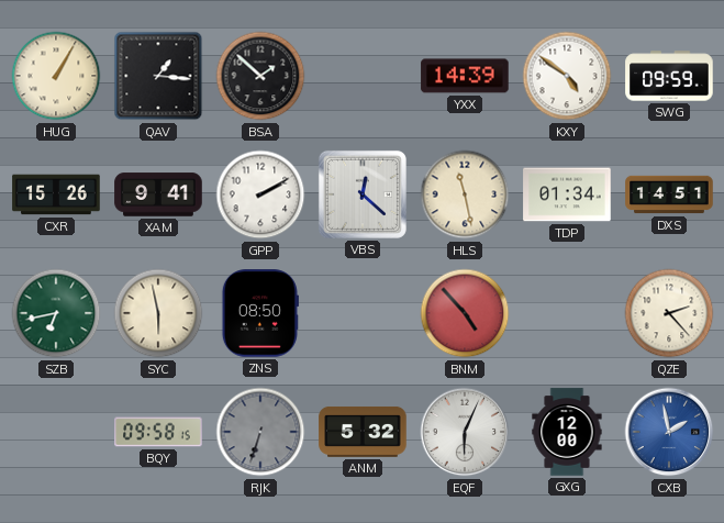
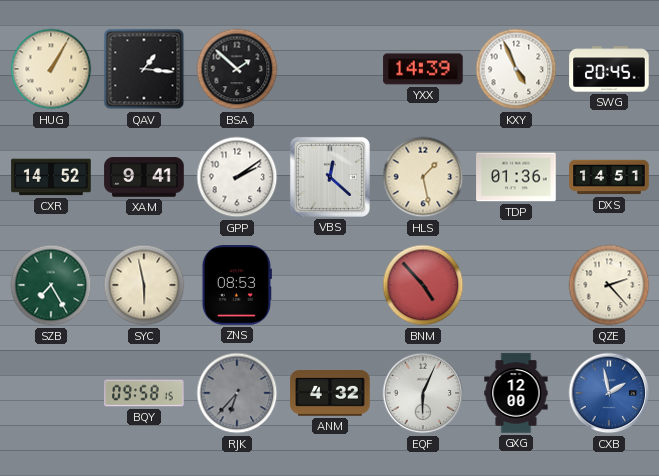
KXY: 4:51 -> 4:56 (516, 69)
SWG: 09:59 -> 20:45 (609, 69)
CXR: 15:26 -> 14:52 (51, 177)
GPP: 2:10 -> 2:09 (237, 177)
HLS: 11:28 -> 1:28 (423, 177)
TDP: 01:34 -> 01:36 (516, 177)
SZB: 6:43 -> 7:25 (51, 285)
ZNS: 08:50 -> 08:53 (237, 285)
RJK: 6:33 -> 6:37 (237, 393)
ANM: 5:32 -> 4:32 (330, 393)
